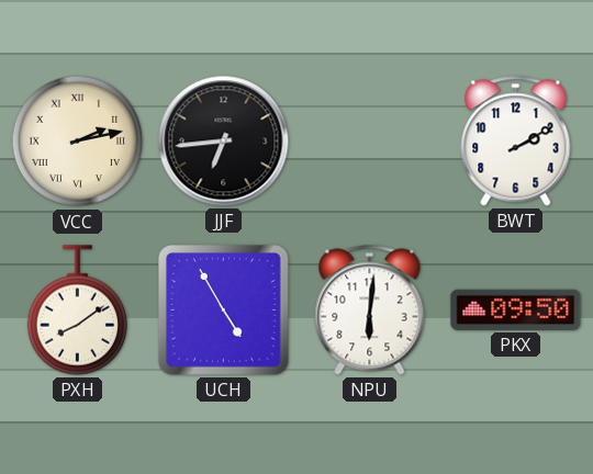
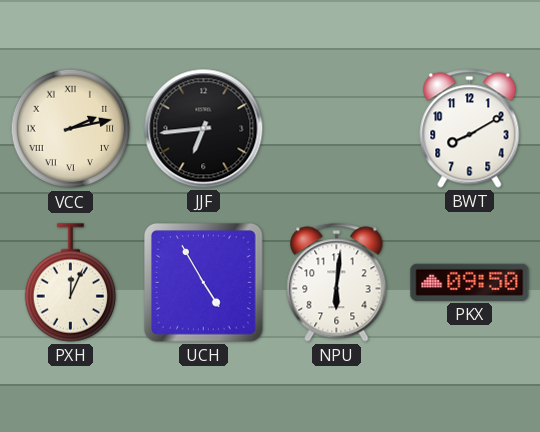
BWT: 2:10 -> 8:10 (470, 129)
PXH: 8:09 -> 12:04 (71, 283)
